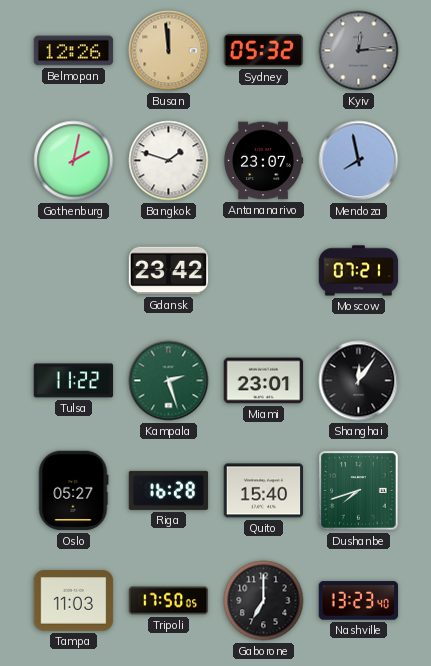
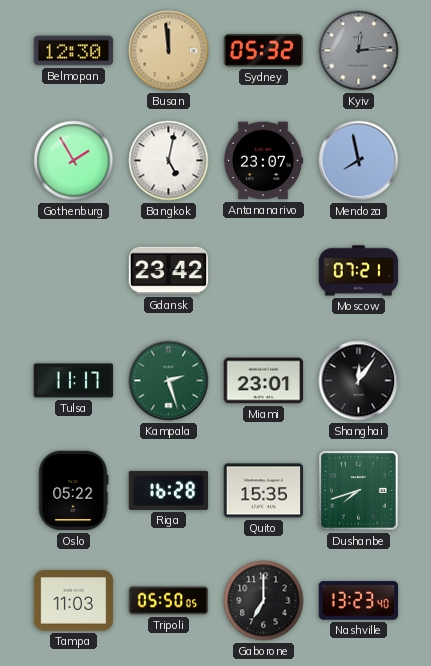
Belmopan: 12:26 -> 12:30 (74, 51)
Gothenburg: 2:02 -> 1:55 (74, 161)
Bangkok: 1:48 -> 5:02 (169, 161)
Tulsa: 11:22 -> 11:17 (74, 381)
Oslo: 05:27 -> 05:22 (74, 491)
Quito: 15:40 -> 15:35 (264, 491)
Tripoli: 17:50 -> 05:50 (169, 601)
